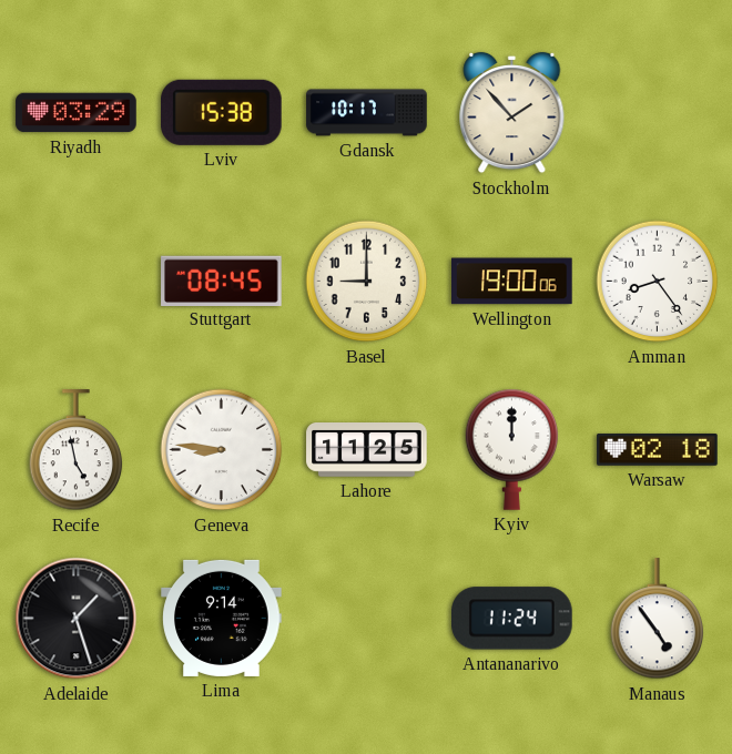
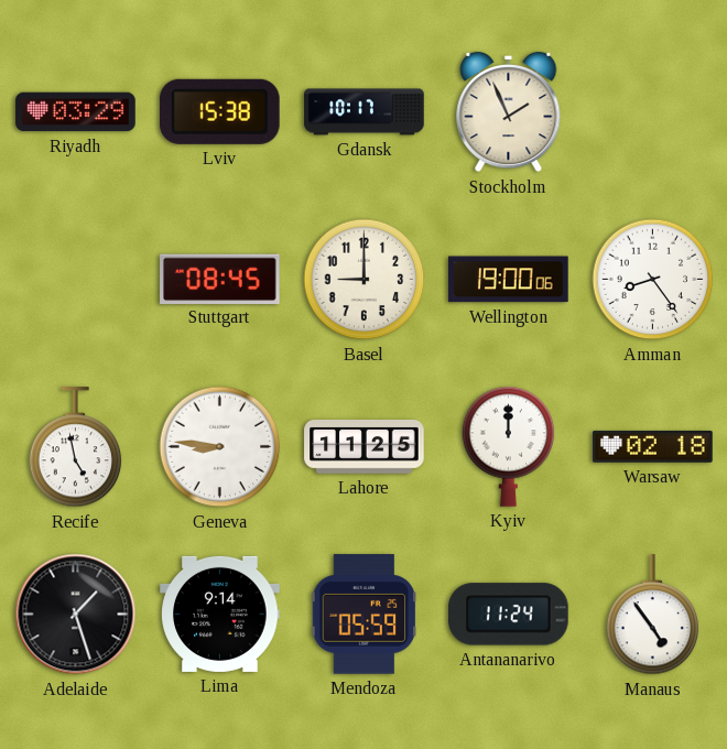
Stockholm: 1:53 -> 1:56 (509, 112)
Mendoza: none -> 05:59 (365, 615)
